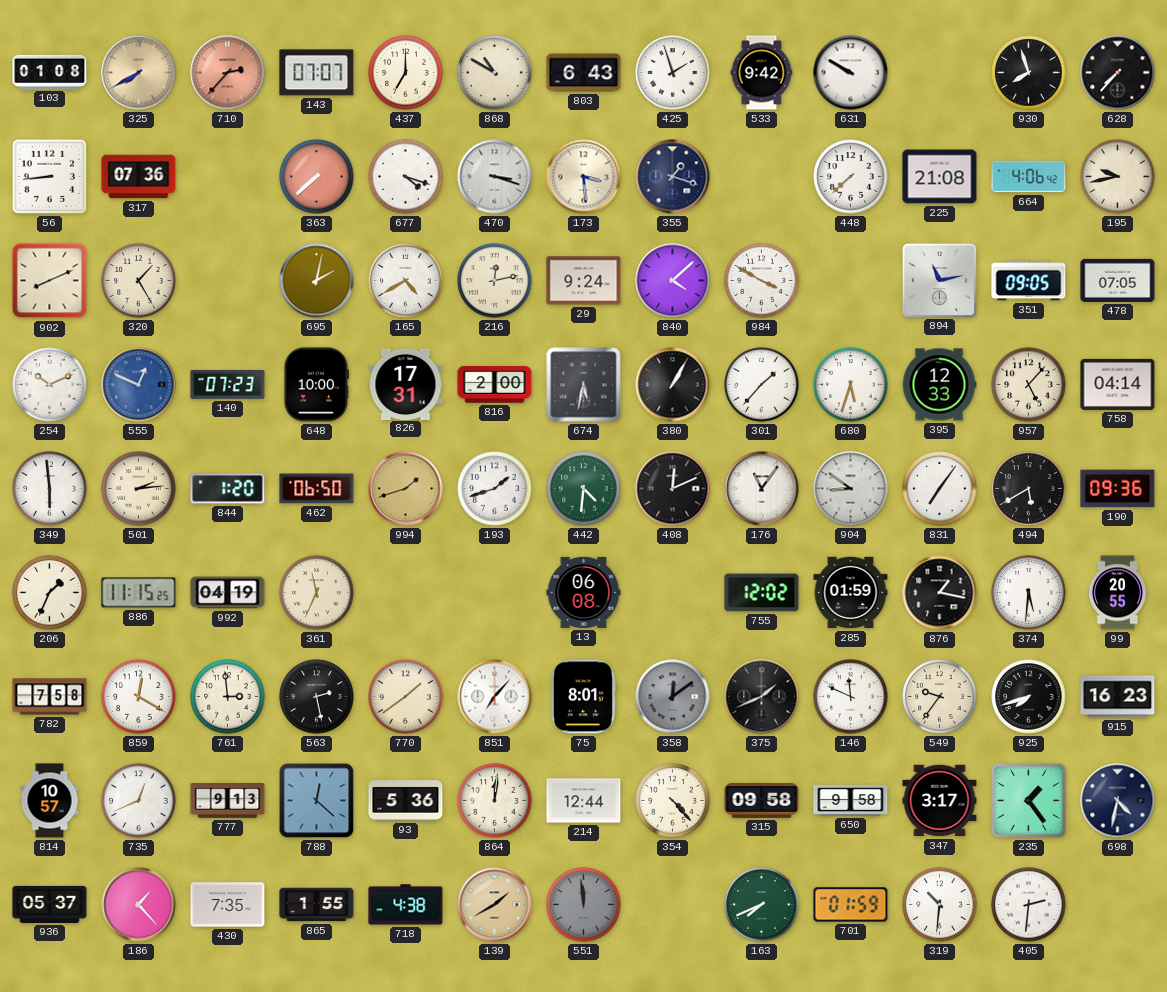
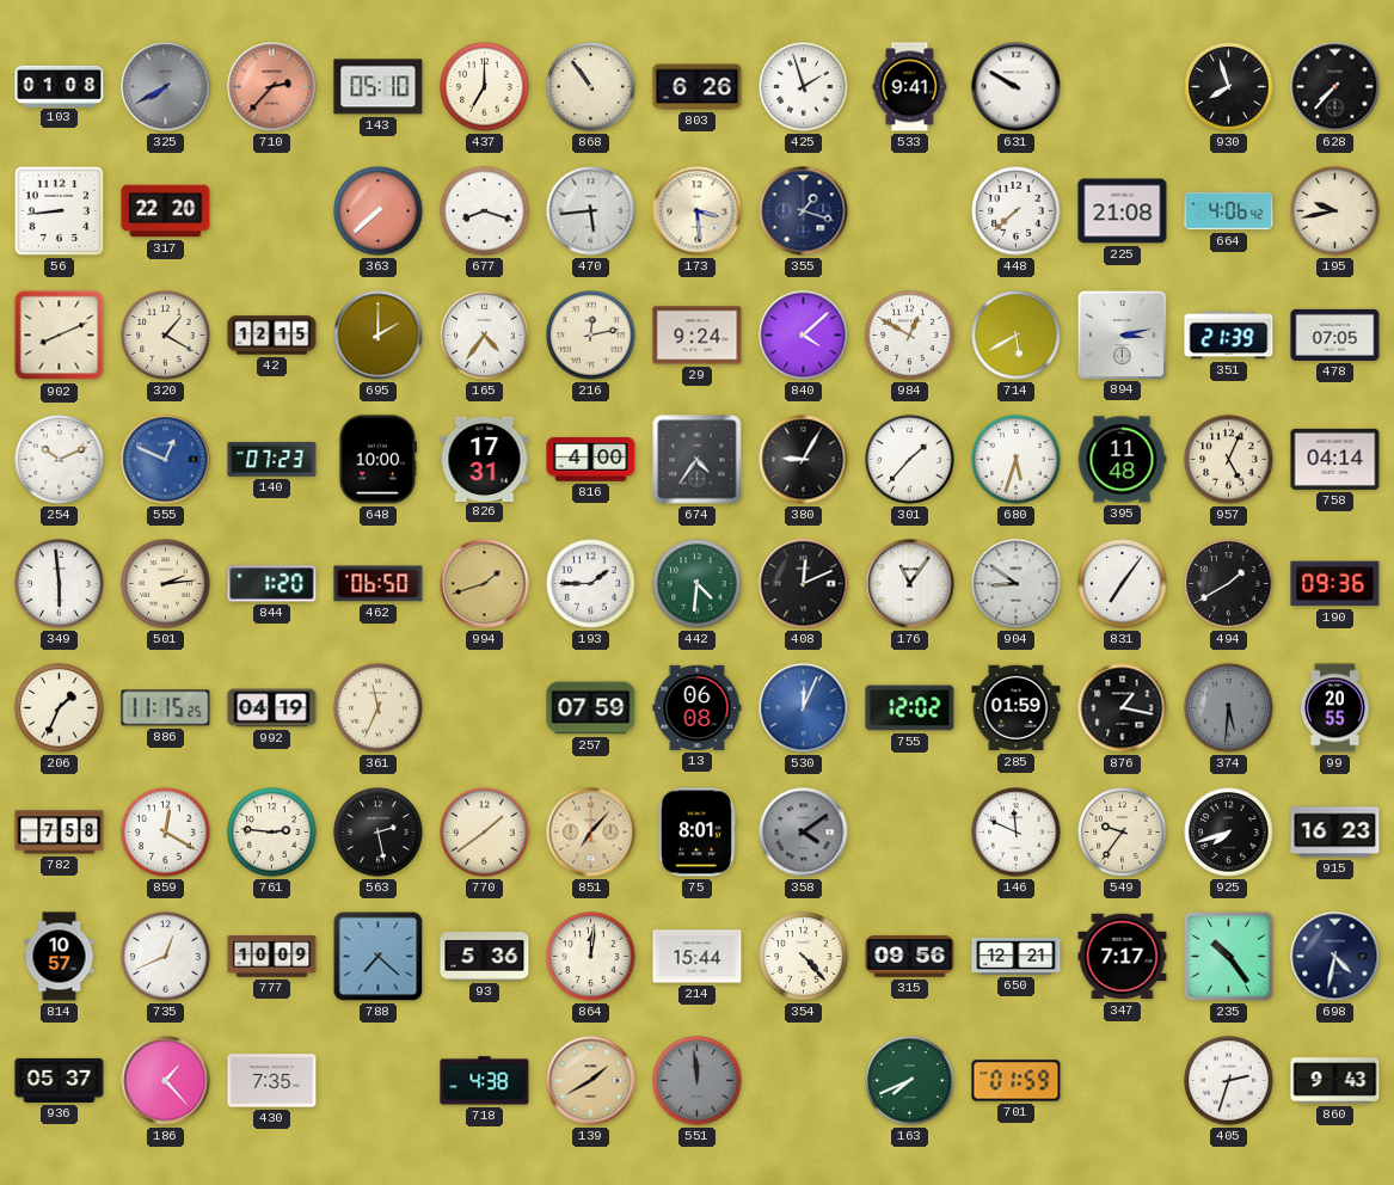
325 dial: champagne -> grey (166, 87)
143: 07:07 -> 05:10 (379, 87)
868: 10:50 -> 10:54 (591, 87)
803: 6:43 -> 6:26 (698, 87)
533: 9:42 -> 9:41 (910, 87)
317: 07:36 -> 22:20 (166, 211)
677: 4:18 -> 8:18 (485, 211)
470: 3:18 -> 5:44 (591, 211)
320: 1:25 -> 1:20 (166, 336)
42: none -> 12:15 (272, 336)
695: 2:02 -> 2:00 (379, 336)
165: 4:40 -> 4:36 (485, 336)
984: 3:50 -> 12:50 (910, 336)
714: none -> 5:40 (1017, 336)
894: 11:13 -> 3:13 (1122, 334)
351: 09:05 -> 21:39 (1229, 336)
816: 2:00 -> 4:00 (591, 460)
674: 5:32 -> 4:36 (698, 460)
380: 1:05 -> 9:05 (804, 460)
395: 12:33 -> 11:48 (1122, 460)
957: 5:07 -> 5:04 (1229, 460)
193: 1:42 -> 1:45 (591, 584)
494: 5:40 -> 1:40 (1229, 584)
257: none -> 07:59 (591, 708)
530: none -> 12:04 (804, 708)
374 dial: white -> grey (1229, 708)
761: 2:59 -> 2:46 (272, 833)
851 dial: white -> champagne (591, 833)
358: 12:09 -> 4:09 (804, 833)
375: 1:41 -> none (762, 697)
777: 9:13 -> 10:09 (272, 957)
788: 12:22 -> 7:22 (379, 957)
214: 12:44 -> 15:44 (698, 957)
315: 09:58 -> 09:56 (910, 957)
650: 9:58 -> 12:21 (1017, 956)
347: 3:17 -> 7:17 (1123, 957)
235: 1:24 -> 10:24 (1229, 957)
865: 1:55 -> none (317, 905)
319: 10:31 -> none (940, 905)
405: 2:31 -> 2:33 (1229, 1081)
860: none -> 9:43 (1335, 1081)
